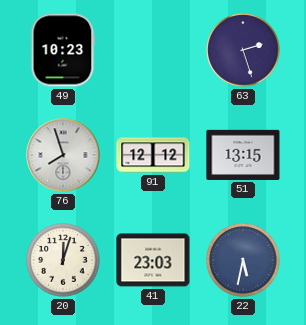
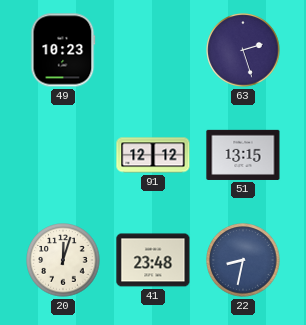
76: 7:57 -> none (63, 155)
41: 23:03 -> 23:48 (153, 260)
22: 5:32 -> 8:32 (243, 260)
